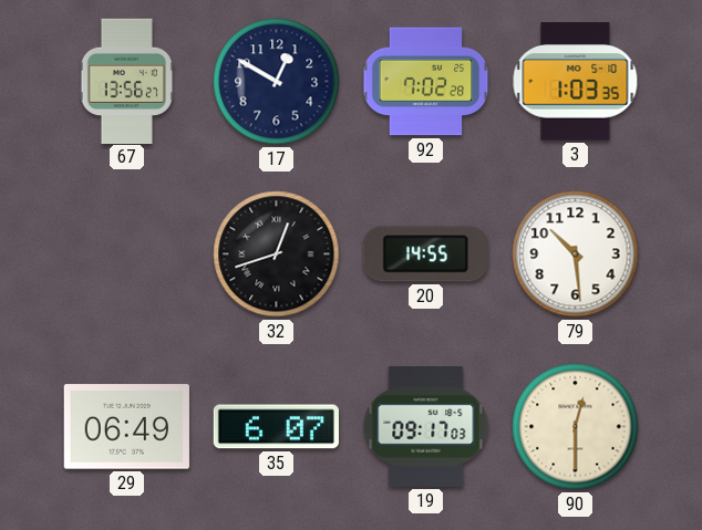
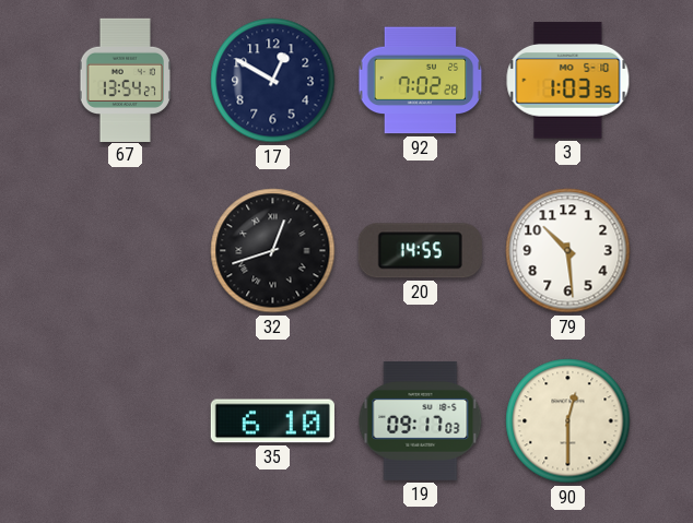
67: 13:56 -> 13:54 (125, 80)
29: 06:49 -> none (126, 427)
35: 6:07 -> 6:10 (272, 421)
